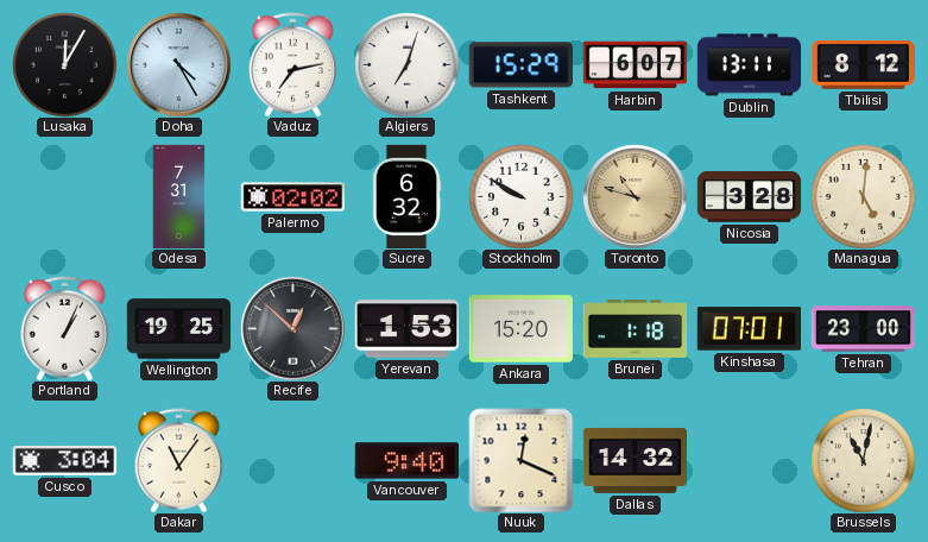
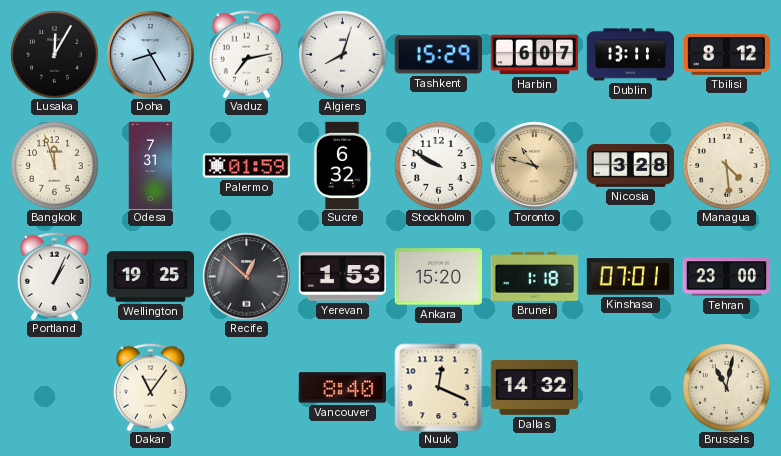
Doha: 4:25 -> 8:25 (150, 54)
Algiers: 7:03 -> 8:03 (342, 54)
Bangkok: none -> 11:57 (54, 165)
Palermo: 02:02 -> 01:59 (246, 166)
Managua: 5:01 -> 4:29 (726, 165)
Cusco: 3:04 -> none (64, 461)
Vancouver: 9:40 -> 8:40 (342, 388)
